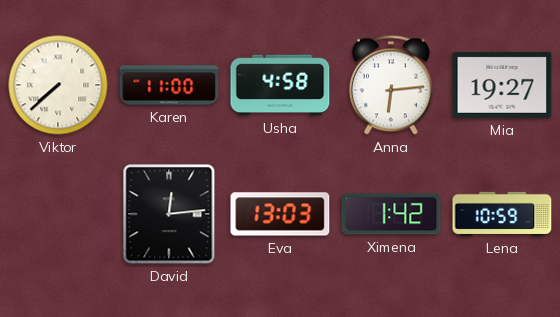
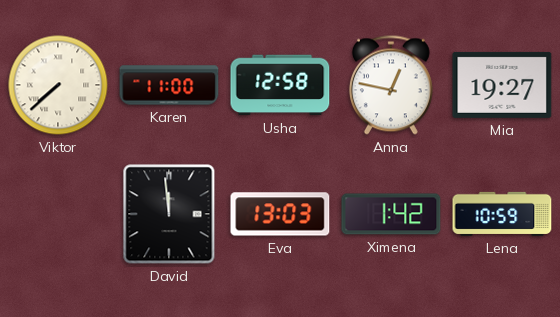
Usha: 4:58 -> 12:58 (280, 85)
Anna: 6:14 -> 12:47 (391, 85)
David: 12:14 -> 11:59 (169, 214)
